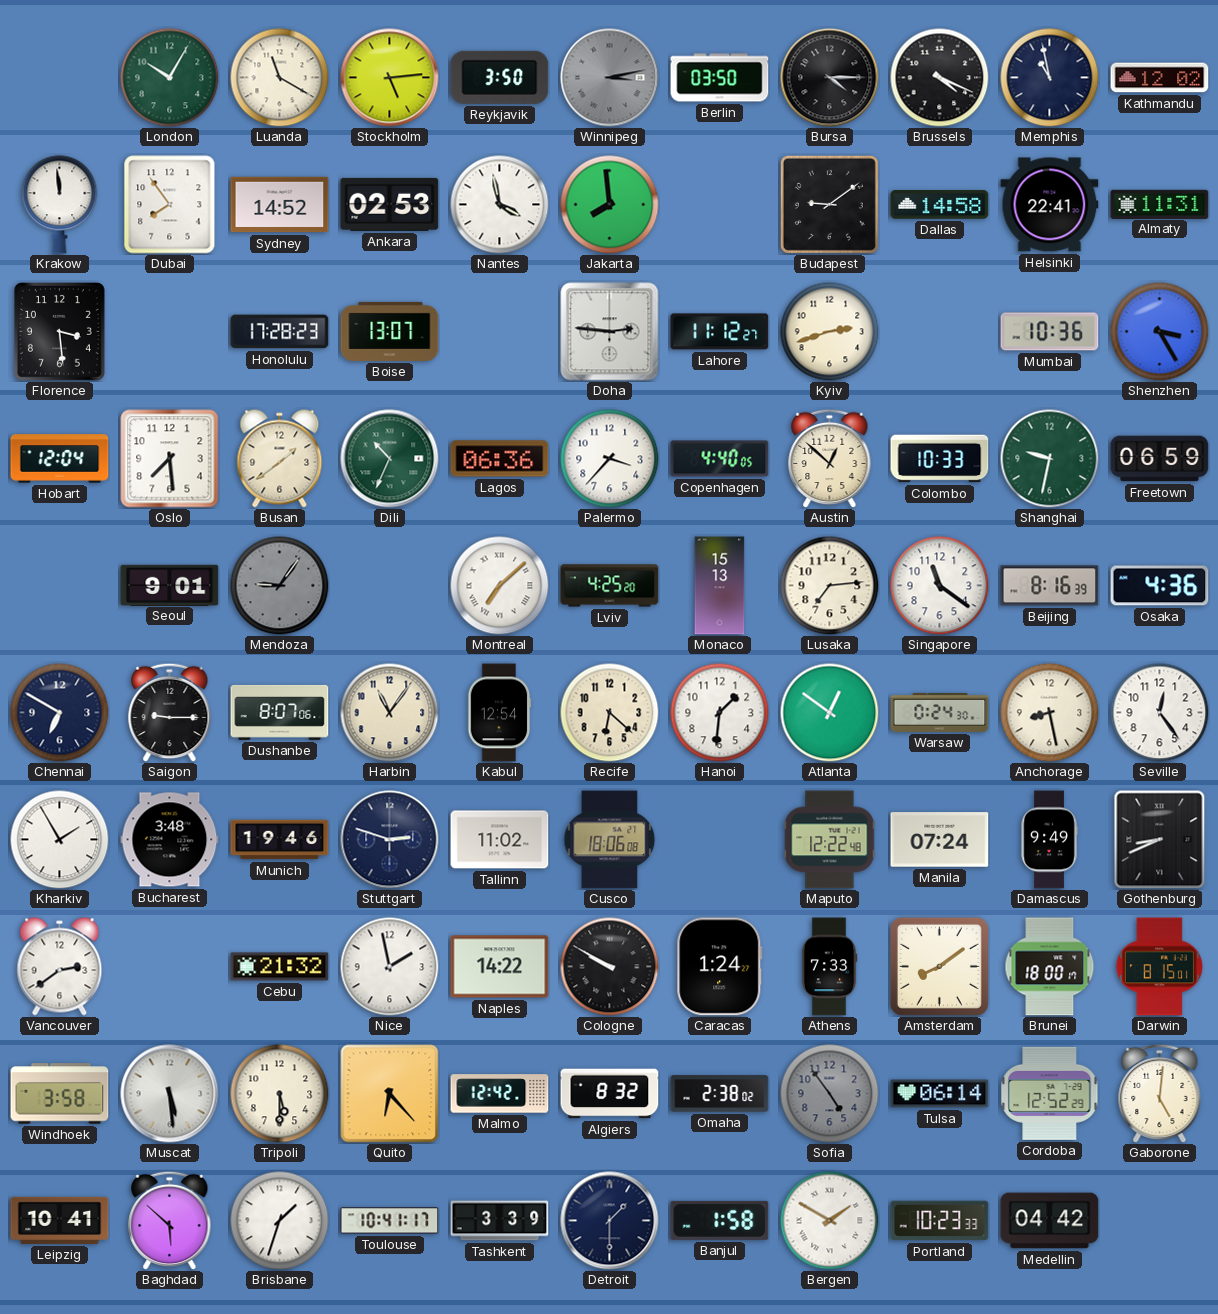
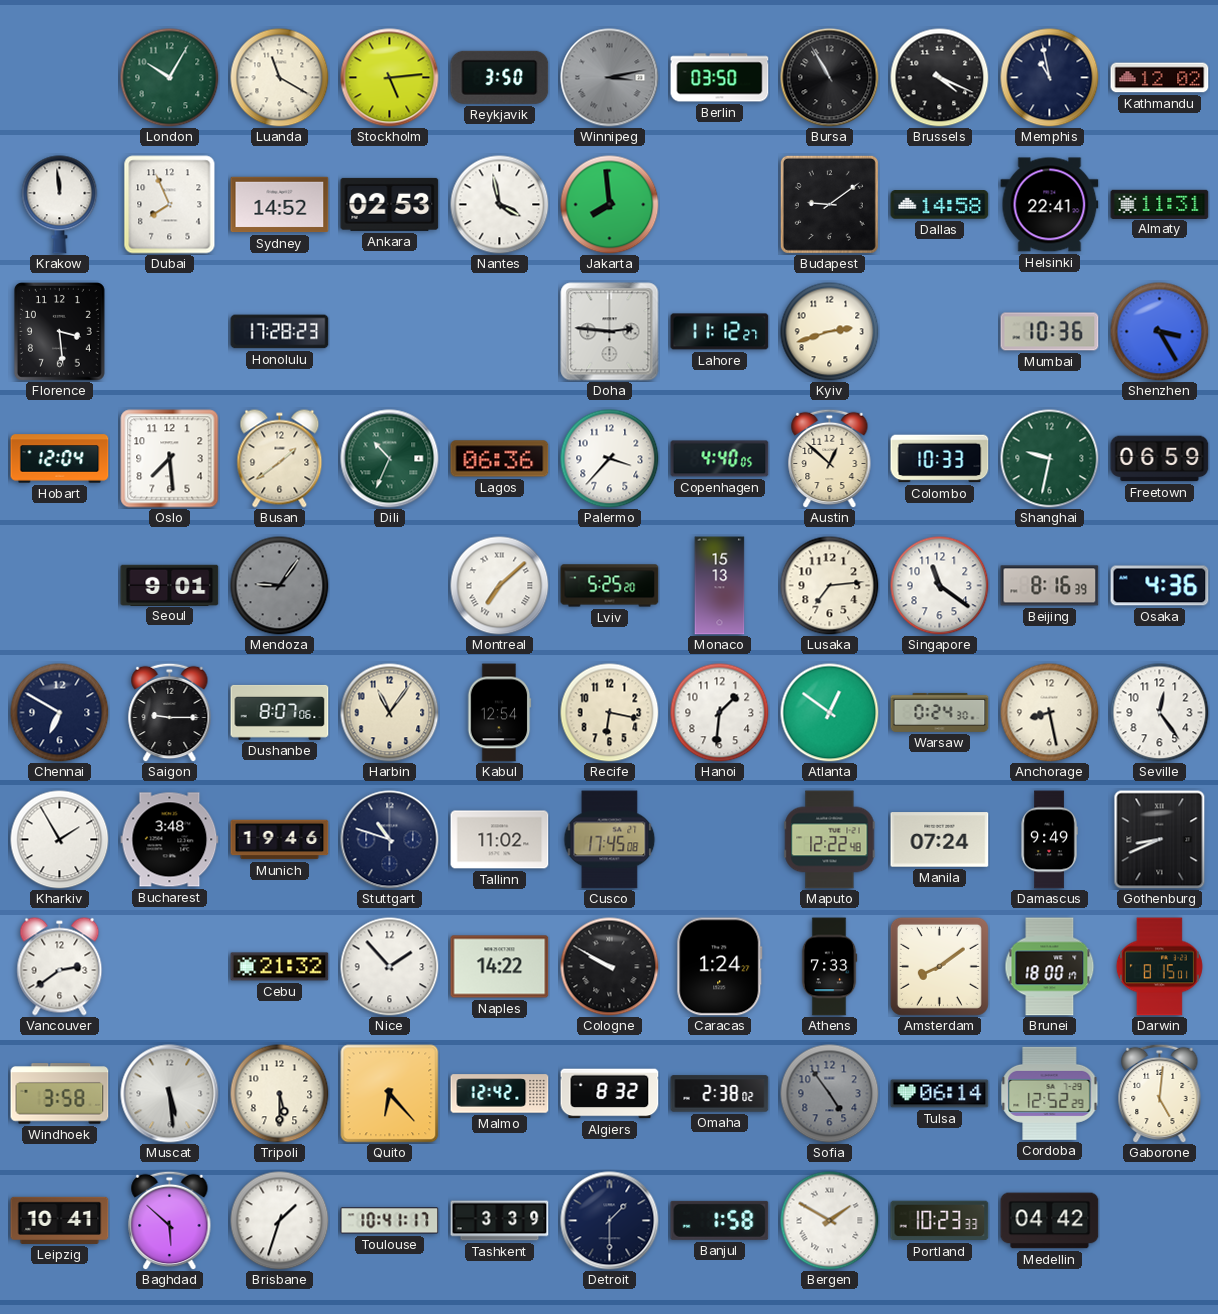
Bursa: 4:15 -> 10:55 (830, 78)
Dubai: 7:54 -> 7:56 (170, 205)
Boise: 13:07 -> none (390, 331)
Lviv: 4:25 -> 5:25 (610, 586)
Recife: 6:22 -> 6:17 (610, 713)
Stuttgart: 2:48 -> 10:48 (390, 840)
Cusco: 18:06 -> 17:45 (610, 840)
Nice: 1:58 -> 1:53 (390, 967)
